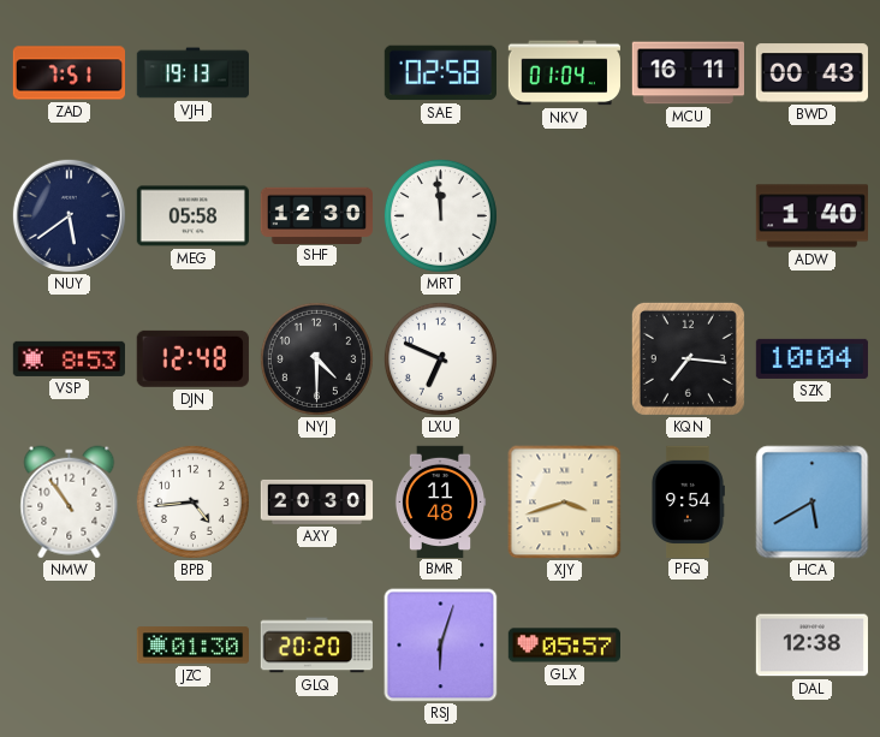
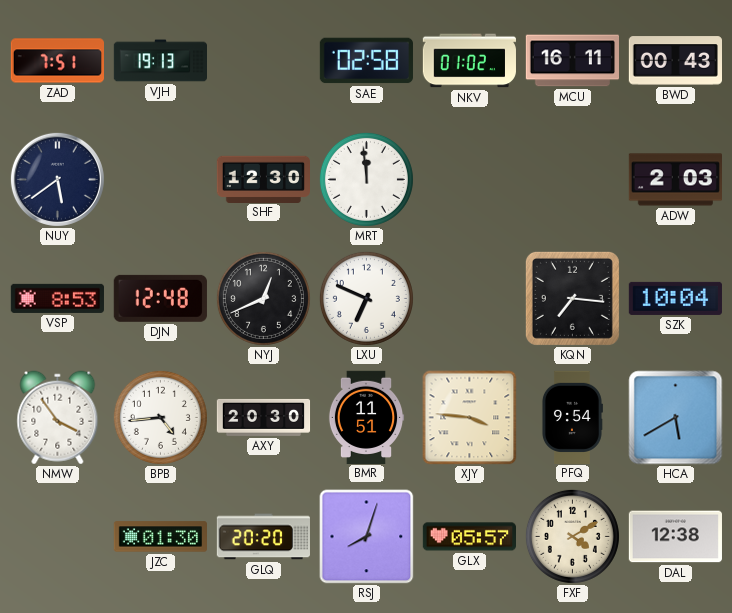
NKV: 01:04 -> 01:02 (469, 61)
MEG: 05:58 -> none (192, 216)
ADW: 1:40 -> 2:03 (675, 180)
NYJ: 4:30 -> 12:41 (263, 298)
NMW: 10:54 -> 3:54 (58, 418)
BMR: 11:48 -> 11:51 (366, 417)
XJY: 3:42 -> 3:46 (470, 418)
RSJ: 6:03 -> 8:03 (367, 537)
FXF: none -> 4:10 (572, 536)
